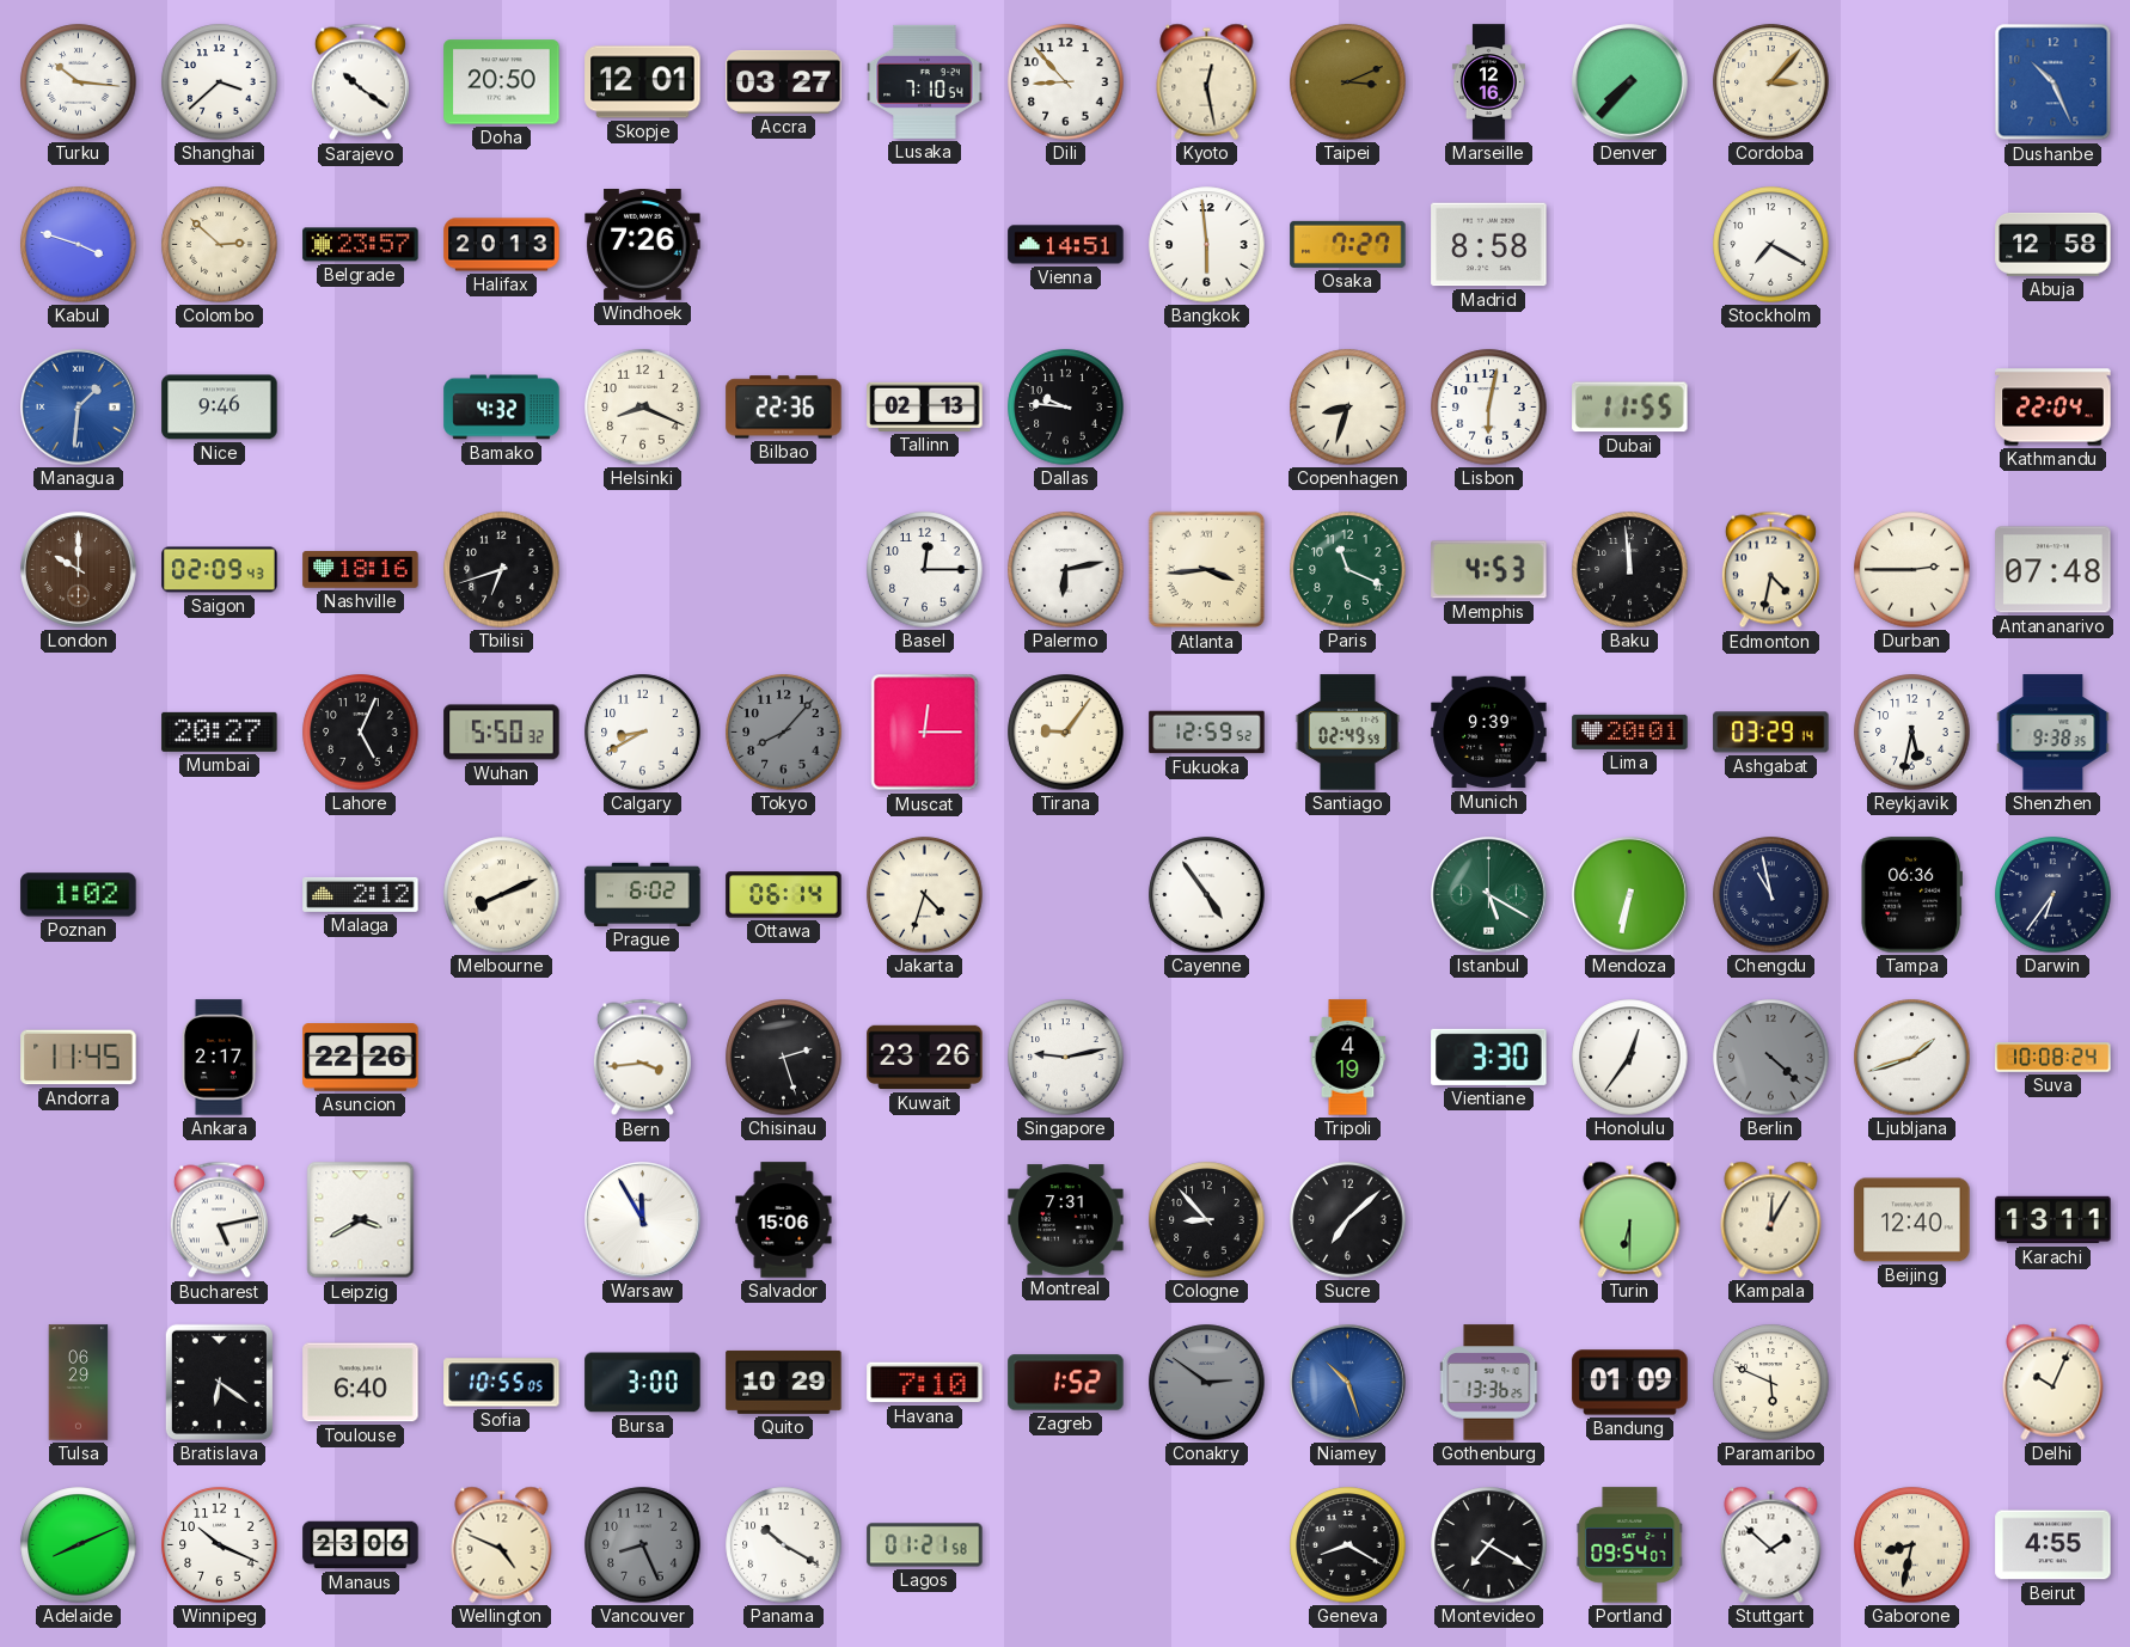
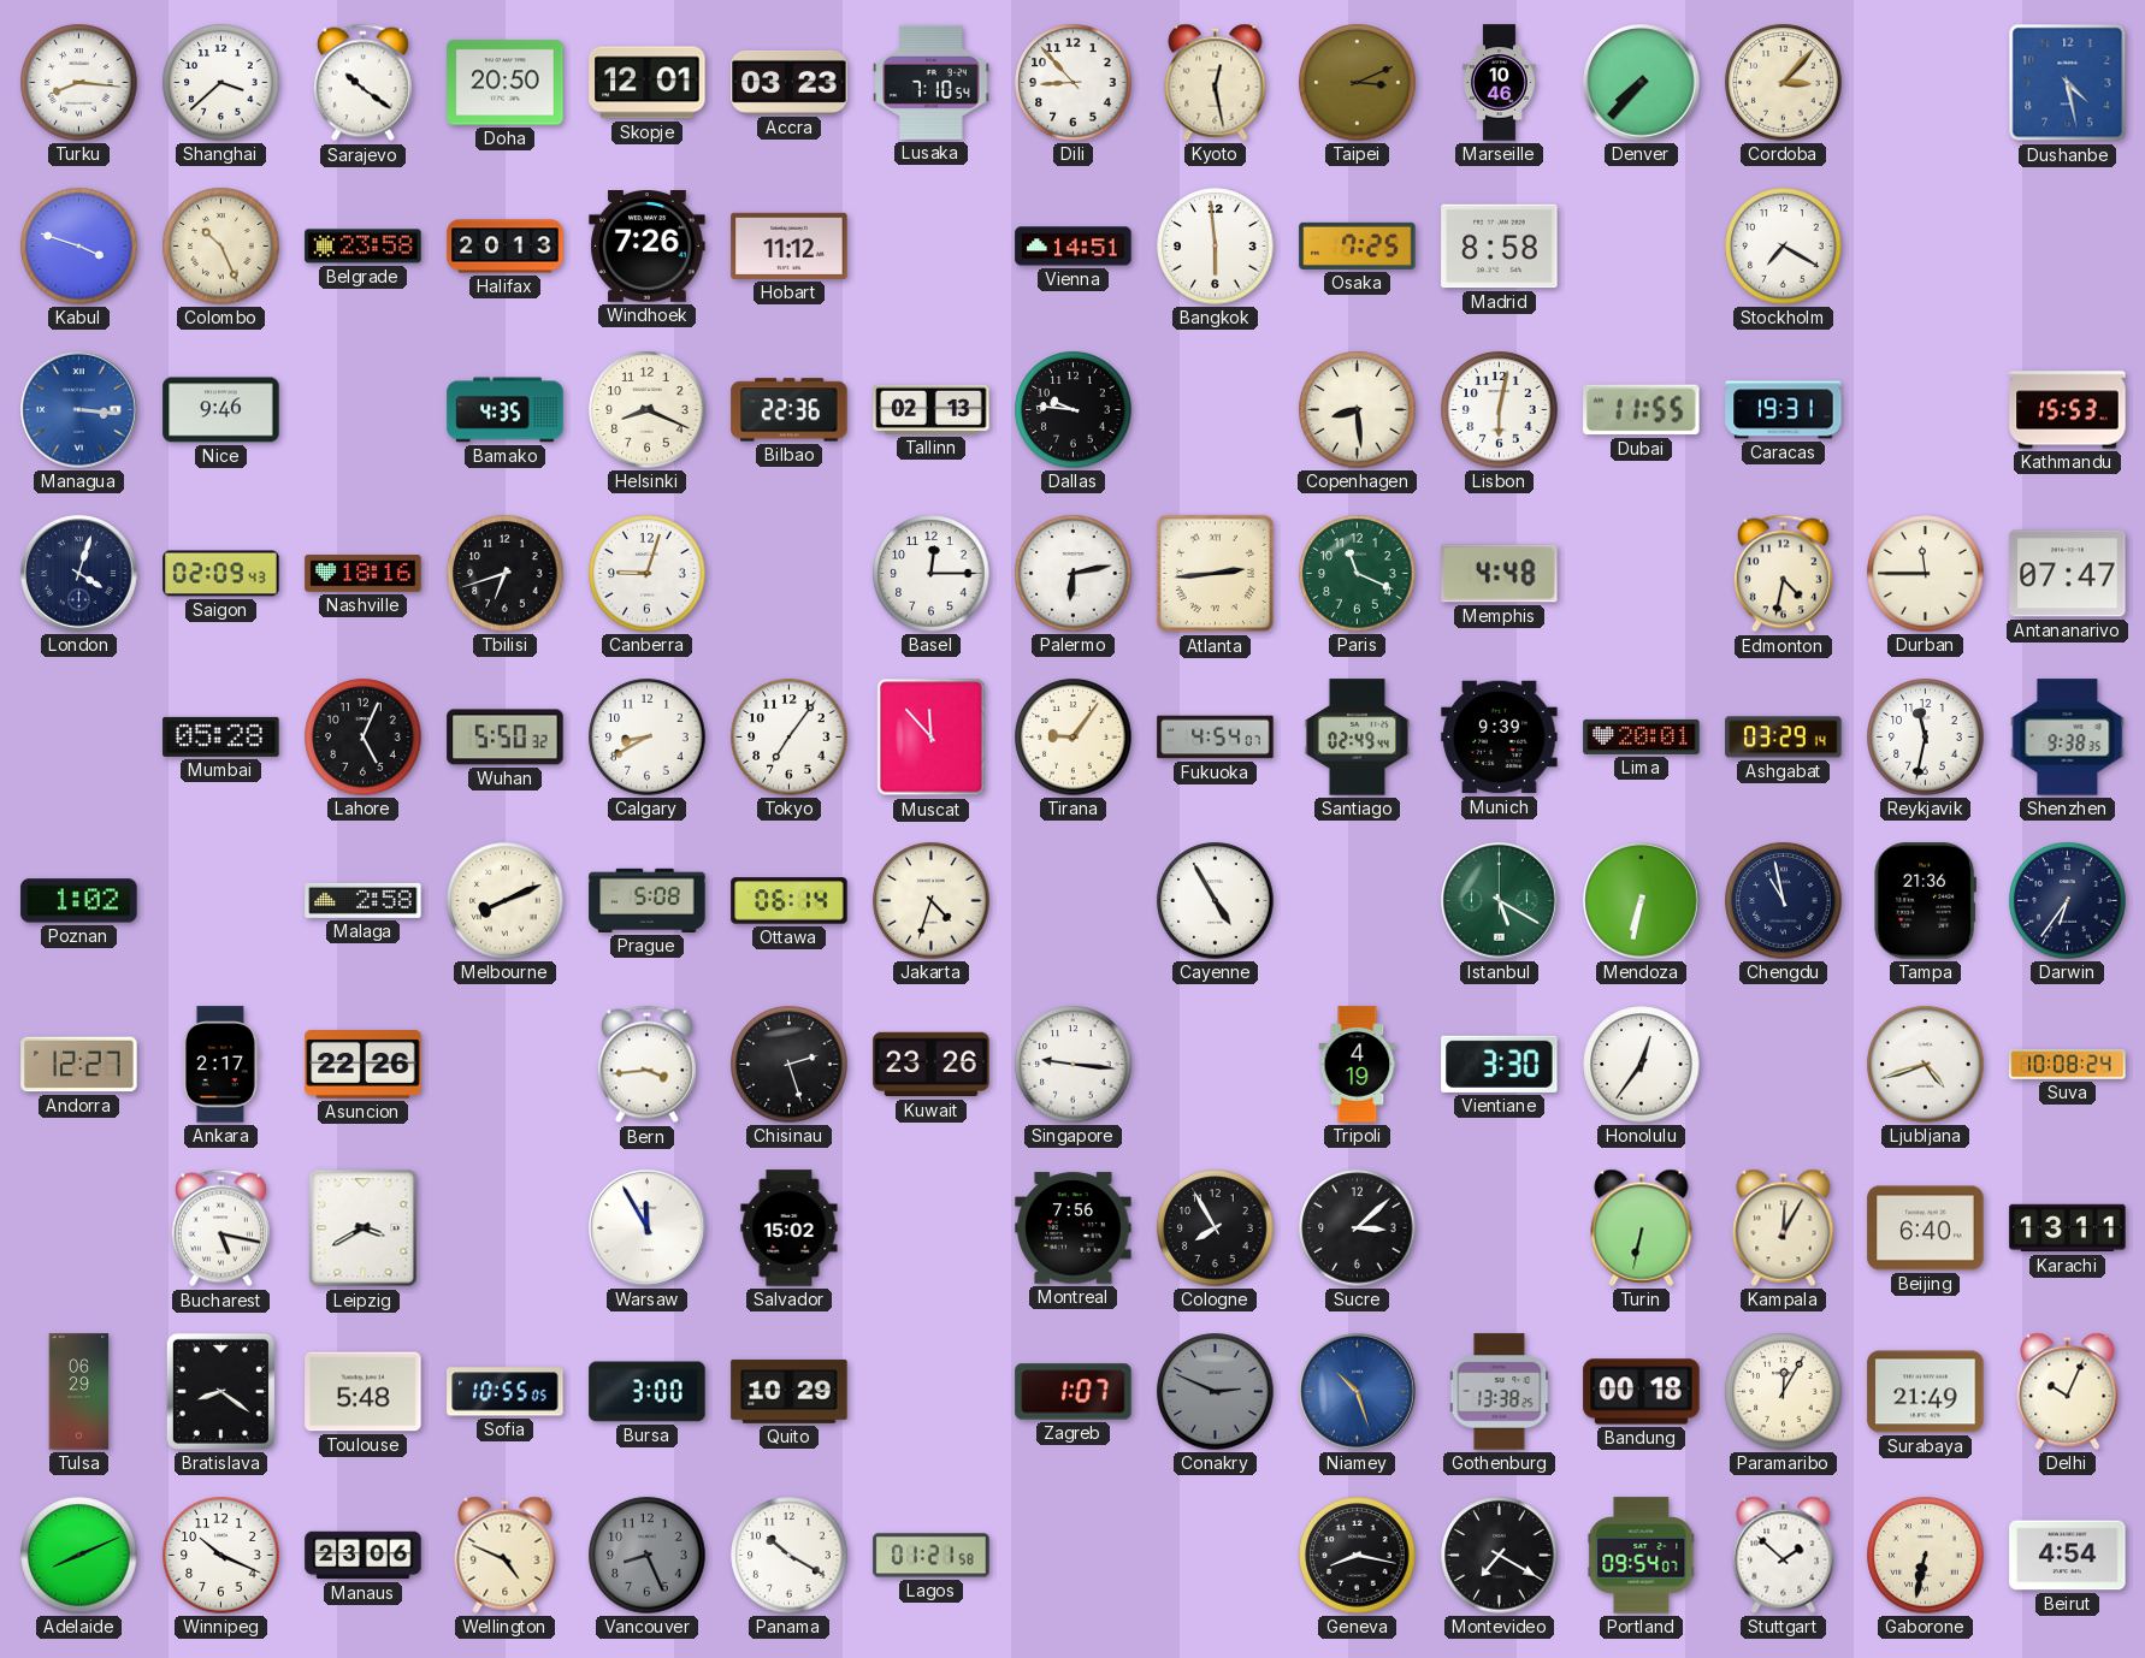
Turku: 10:16 -> 8:16 (79, 83)
Accra: 03:27 -> 03:23 (790, 82)
Marseille: 12:16 -> 10:46 (1499, 83)
Dushanbe: 10:26 -> 4:28 (2068, 83)
Colombo: 2:52 -> 10:26 (221, 247)
Belgrade: 23:57 -> 23:58 (364, 247)
Hobart: none -> 11:12 (790, 245)
Osaka: 7:27 -> 7:25 (1358, 245)
Abuja: 12:58 -> none (2054, 244)
Managua: 1:31 -> 3:16 (79, 410)
Bamako: 4:32 -> 4:35 (506, 410)
Copenhagen: 8:33 -> 8:29 (1358, 410)
Caracas: none -> 19:31 (1784, 410)
Kathmandu: 22:04 -> 15:53 (2068, 410)
London: 10:00 -> 4:03 (79, 574)
London dial: brown -> navy (79, 574)
Canberra: none -> 9:03 (648, 574)
Atlanta: 3:44 -> 2:44 (1216, 574)
Memphis: 4:53 -> 4:48 (1500, 574)
Baku: 11:59 -> none (1630, 570)
Durban: 2:45 -> 11:45 (1926, 574)
Antananarivo: 07:48 -> 07:47 (2068, 574)
Mumbai: 20:27 -> 05:28 (221, 736)
Tokyo: 8:07 -> 7:06 (790, 738)
Tokyo dial: grey -> white (790, 738)
Muscat: 12:15 -> 11:53 (932, 738)
Fukuoka: 12:59 -> 4:54 (1216, 738)
Santiago: 02:49:59 -> 02:49:44 (1357, 738)
Reykjavik: 5:32 -> 11:32 (1926, 738)
Malaga: 2:12 -> 2:58 (364, 900)
Prague: 6:02 -> 5:08 (648, 900)
Cayenne: 4:54 -> 4:55 (1216, 901)
Tampa: 06:36 -> 21:36 (1925, 901)
Andorra: 11:45 -> 12:27 (79, 1065)
Singapore: 9:13 -> 9:16 (1074, 1065)
Berlin: 4:22 -> none (1771, 1058)
Ljubljana: 1:42 -> 4:42 (1926, 1065)
Bucharest: 5:13 -> 5:17 (220, 1228)
Salvador: 15:06 -> 15:02 (790, 1228)
Montreal: 7:31 -> 7:56 (1074, 1228)
Cologne: 8:53 -> 7:55 (1216, 1228)
Sucre: 7:08 -> 3:08 (1358, 1228)
Turin: 6:30 -> 6:32 (1642, 1227)
Beijing: 12:40 -> 6:40 (1926, 1228)
Bratislava: 6:21 -> 8:21 (220, 1391)
Toulouse: 6:40 -> 5:48 (364, 1392)
Havana: 7:10 -> none (925, 1383)
Zagreb: 1:52 -> 1:07 (1074, 1392)
Conakry: 2:51 -> 2:49 (1216, 1392)
Gothenburg: 13:36 -> 13:38 (1500, 1392)
Bandung: 01:09 -> 00:18 (1642, 1392)
Paramaribo: 5:49 -> 12:05 (1784, 1392)
Surabaya: none -> 21:49 (1926, 1392)
Geneva: 8:20 -> 8:17 (1358, 1556)
Gaborone: 8:32 -> 6:32 (1926, 1556)
Beirut: 4:55 -> 4:54 (2068, 1556)
